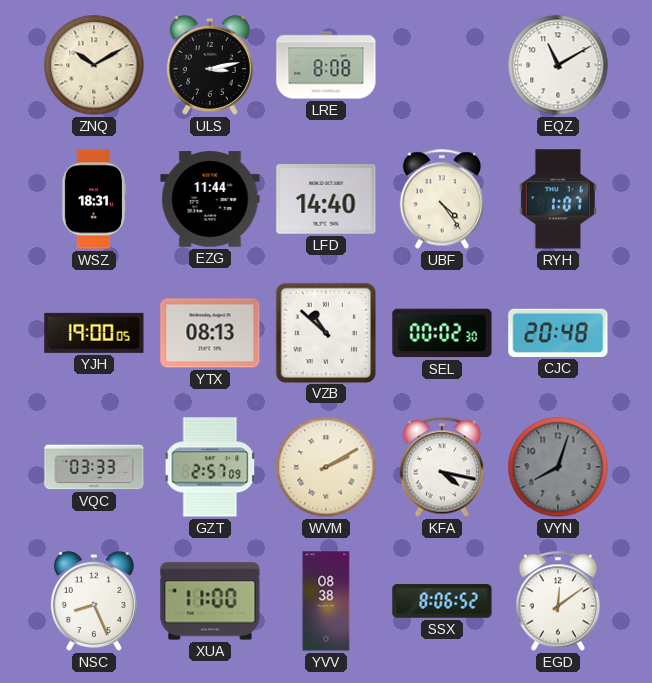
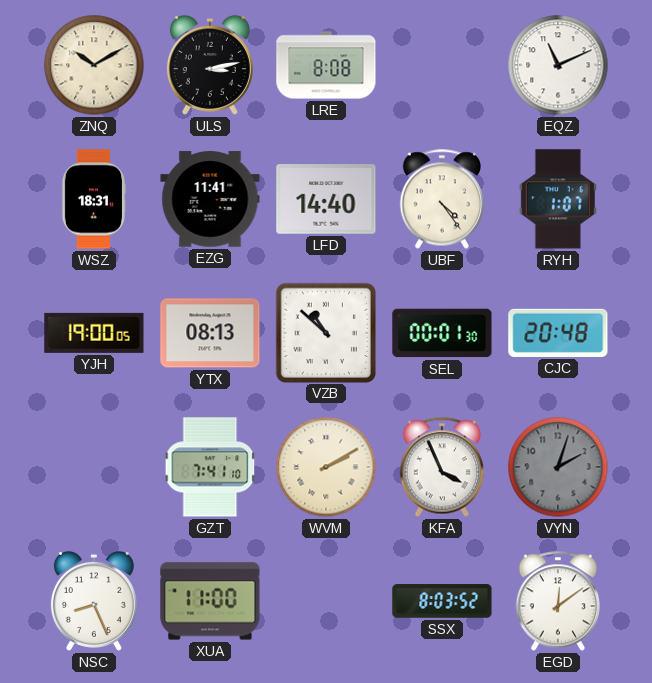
EQZ: 11:10 -> 11:11 (558, 65)
EZG: 11:44 -> 11:41 (210, 199)
SEL: 00:02 -> 00:01 (442, 333)
VQC: 03:33 -> none (94, 467)
GZT: 2:57 -> 7:41 (210, 467)
KFA: 4:17 -> 3:56 (441, 467)
VYN: 8:03 -> 2:03 (558, 467)
YVV: 08:38 -> none (326, 601)
SSX: 8:06 -> 8:03 (442, 601)
